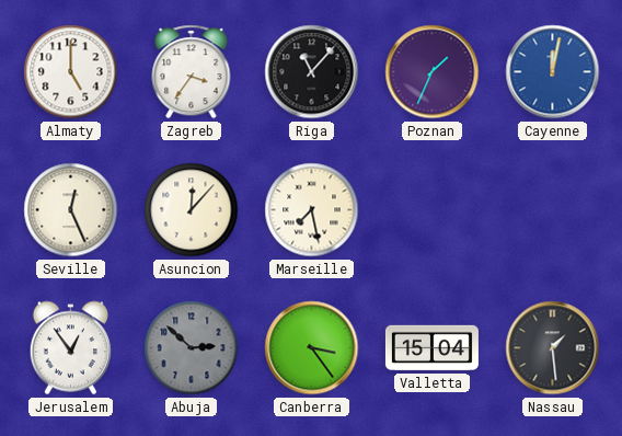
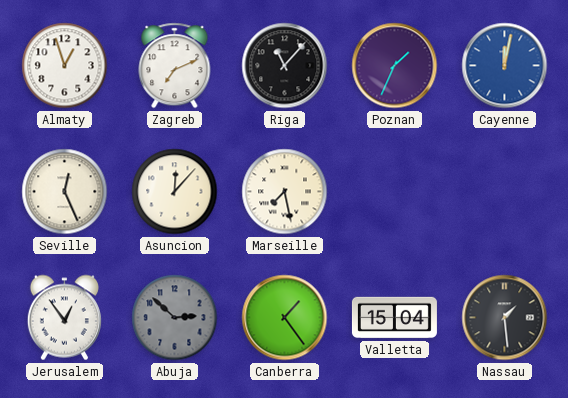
Almaty: 5:00 -> 12:57 (65, 66)
Zagreb: 3:36 -> 7:11 (175, 66)
Canberra: 3:24 -> 1:24 (285, 318)
